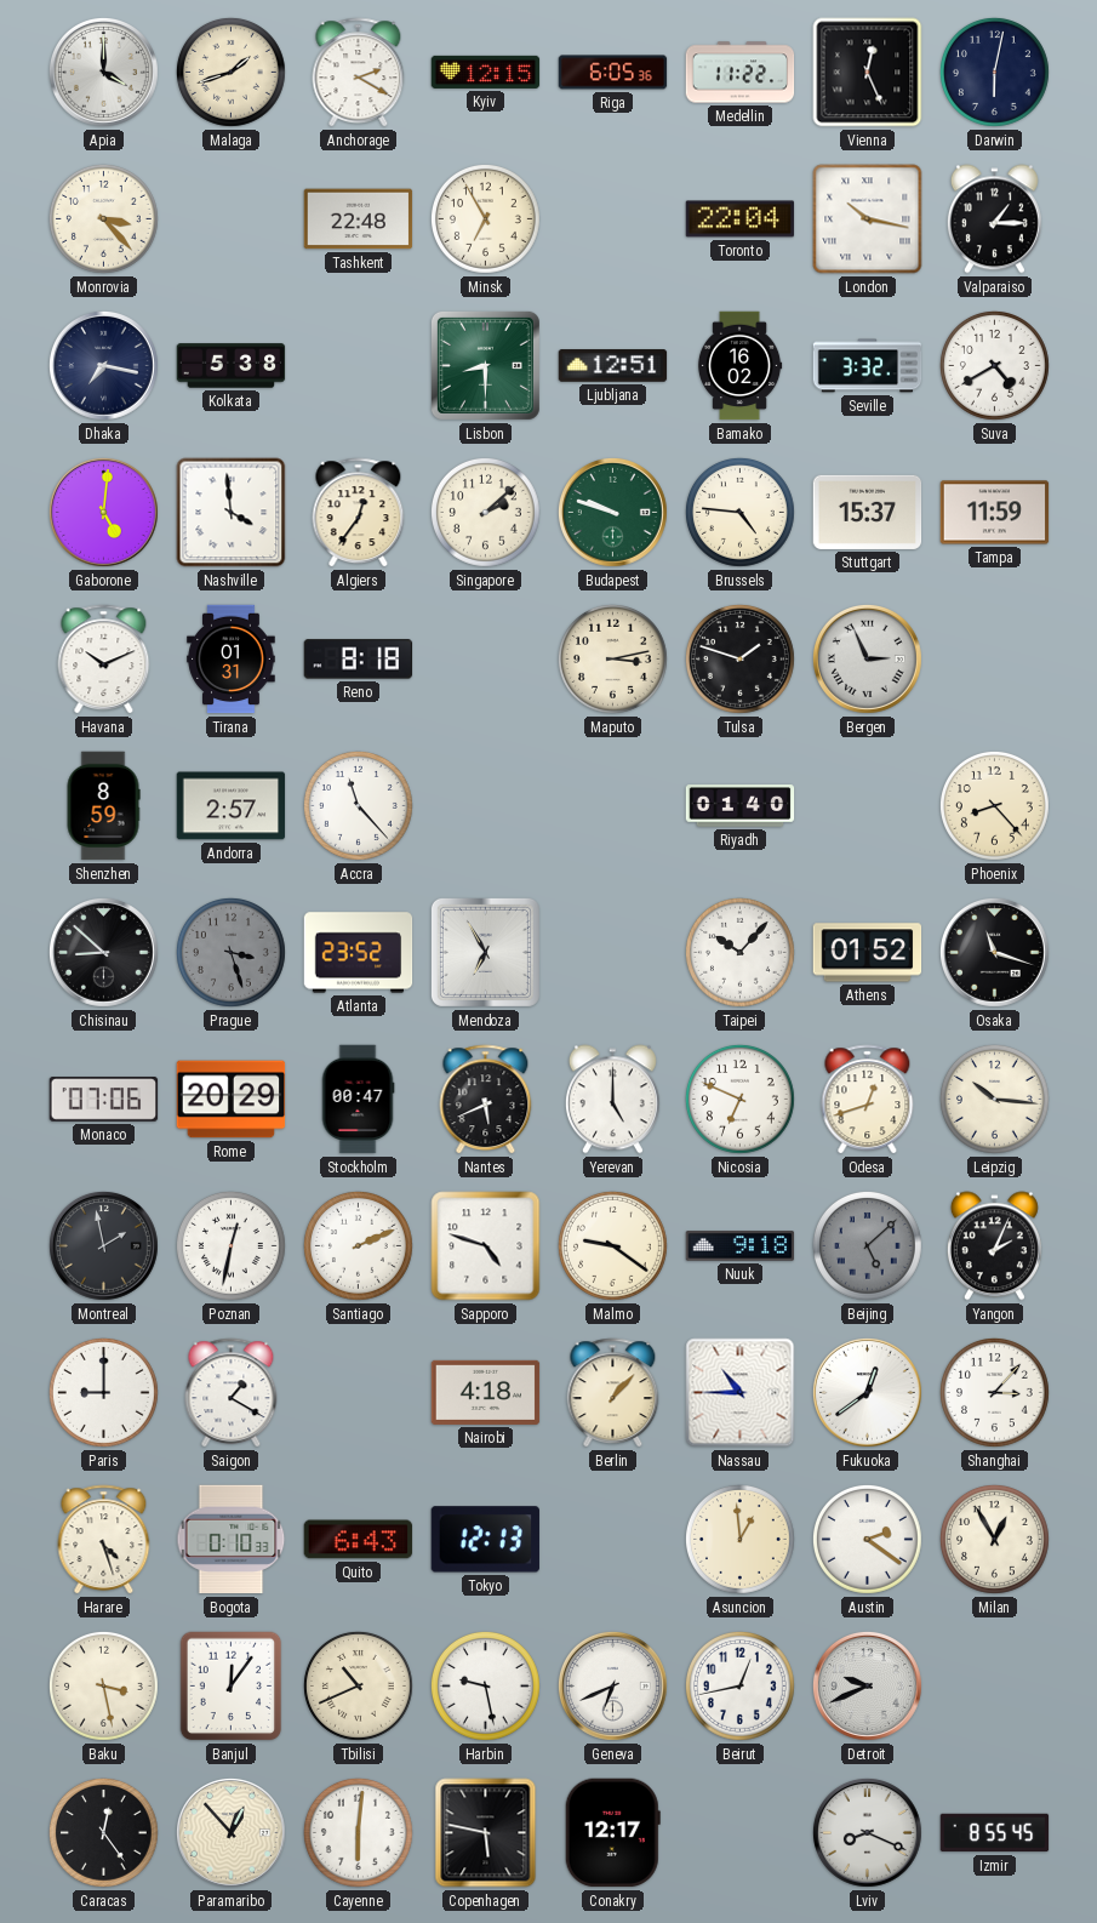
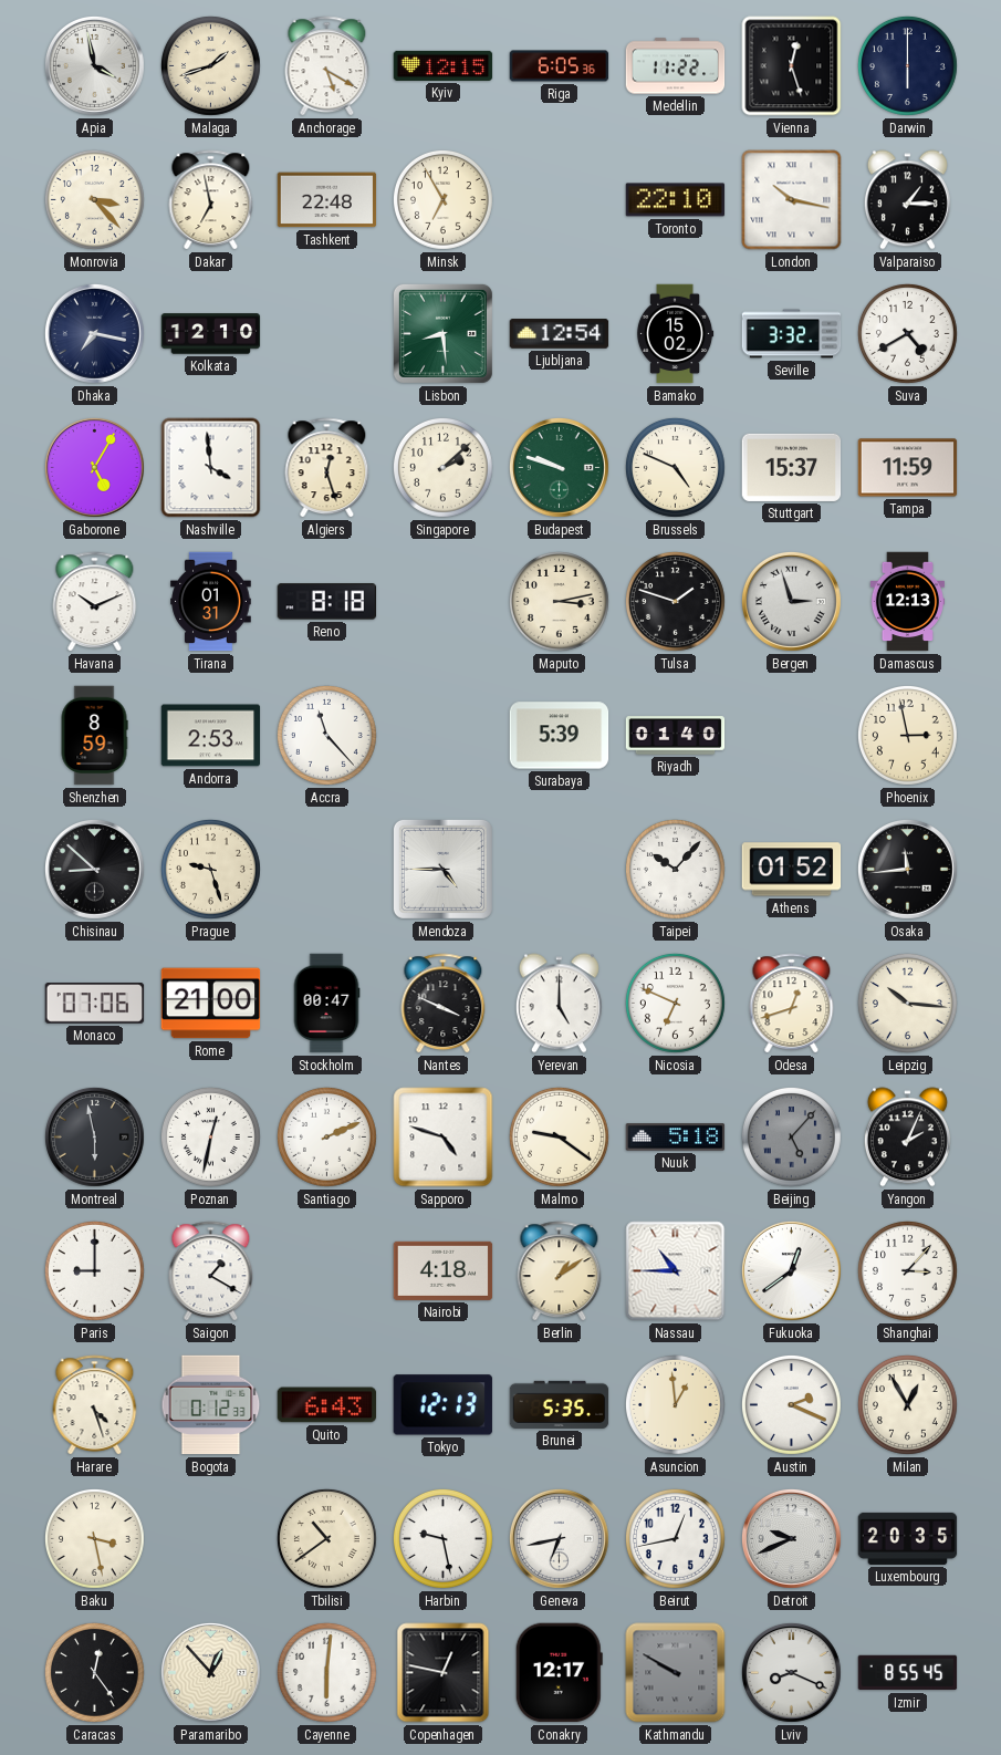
Apia: 4:00 -> 3:58 (94, 65)
Anchorage: 2:20 -> 5:20 (327, 66)
Vienna: 12:26 -> 12:27 (792, 66)
Darwin: 6:02 -> 6:00 (907, 65)
Dakar: none -> 6:58 (211, 200)
Toronto: 22:04 -> 22:10 (676, 200)
Kolkata: 5:38 -> 12:10 (211, 334)
Lisbon: 8:30 -> 8:29 (442, 333)
Ljubljana: 12:51 -> 12:54 (560, 334)
Bamako: 16:02 -> 15:02 (675, 334)
Gaborone: 5:01 -> 5:05 (94, 467)
Algiers: 12:36 -> 12:27 (327, 468)
Brussels: 4:46 -> 4:49 (675, 467)
Bergen: 2:56 -> 2:57 (791, 601)
Damascus: none -> 12:13 (907, 602)
Andorra: 2:57 -> 2:53 (211, 736)
Surabaya: none -> 5:39 (560, 736)
Phoenix: 8:23 -> 2:58 (907, 735)
Prague: 3:27 -> 9:27 (210, 869)
Prague dial: grey -> cream (210, 869)
Atlanta: 23:52 -> none (359, 953)
Mendoza: 6:55 -> 4:45 (442, 869)
Osaka: 11:18 -> 11:44 (907, 869)
Rome: 20:29 -> 21:00 (211, 1004)
Nantes: 5:41 -> 3:49 (444, 1004)
Montreal: 1:58 -> 5:58 (94, 1136)
Nuuk: 9:18 -> 5:18 (676, 1138)
Beijing: 5:08 -> 5:07 (791, 1136)
Berlin: 1:07 -> 1:09 (560, 1271)
Bogota: 0:10 -> 0:12 (211, 1405)
Brunei: none -> 5:35 (560, 1404)
Austin: 2:21 -> 2:19 (791, 1404)
Banjul: 12:06 -> none (232, 1687)
Tbilisi: 10:41 -> 10:39 (326, 1538)
Geneva: 6:41 -> 6:43 (559, 1538)
Luxembourg: none -> 20:35 (908, 1538)
Copenhagen: 5:47 -> 12:47 (444, 1673)
Kathmandu: none -> 9:50 (676, 1673)
